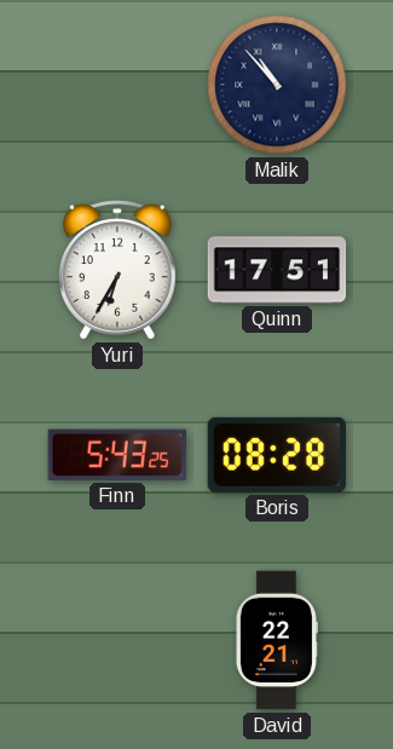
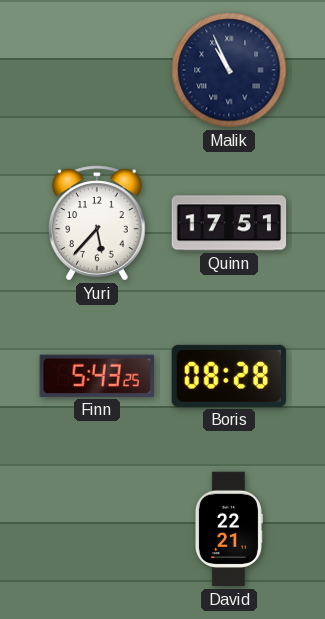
Malik: 10:53 -> 10:56 (229, 70)
Yuri: 6:35 -> 5:37 (97, 223)
